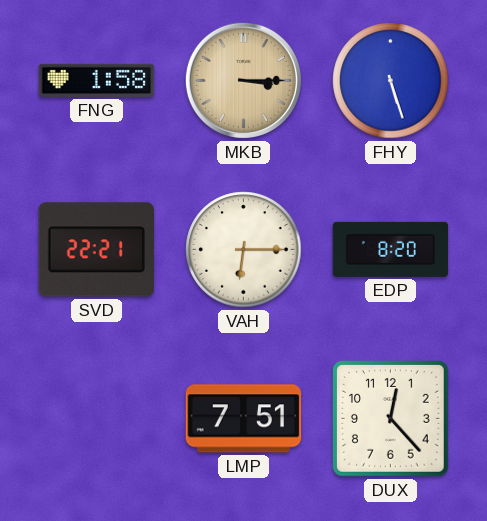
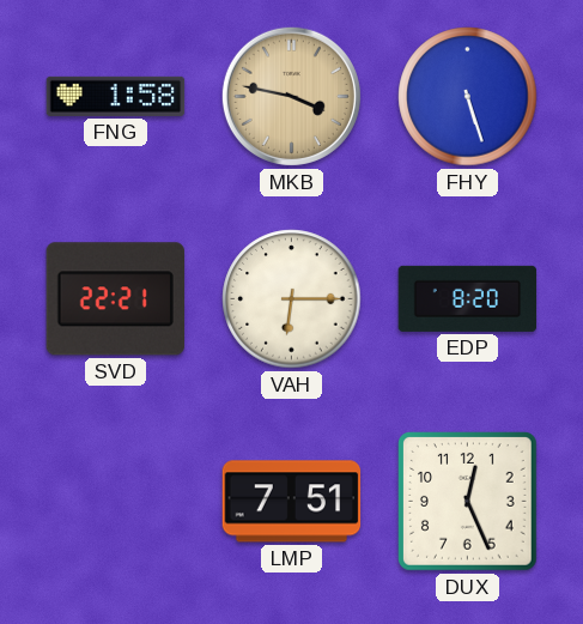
MKB: 3:15 -> 3:47 (291, 96)
DUX: 12:23 -> 12:26 (468, 502)
